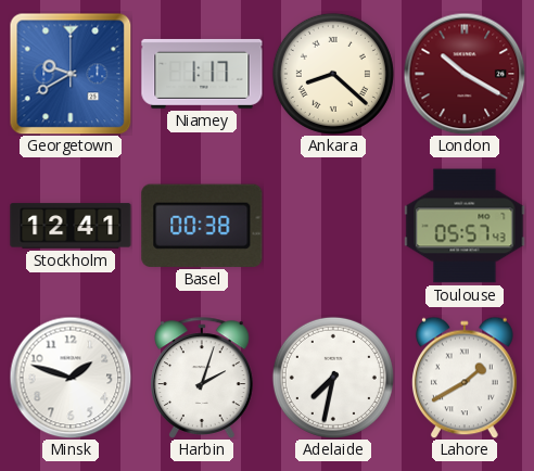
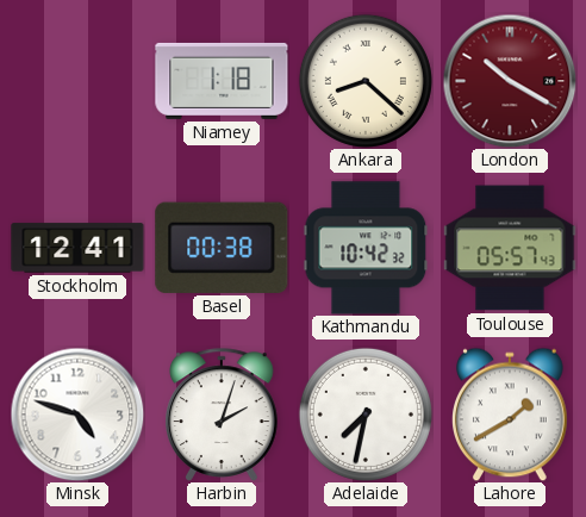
Georgetown: 9:40 -> none (71, 74)
Niamey: 1:17 -> 1:18 (222, 81)
Kathmandu: none -> 10:42 (366, 248)
Minsk: 1:48 -> 4:48 (77, 415)
